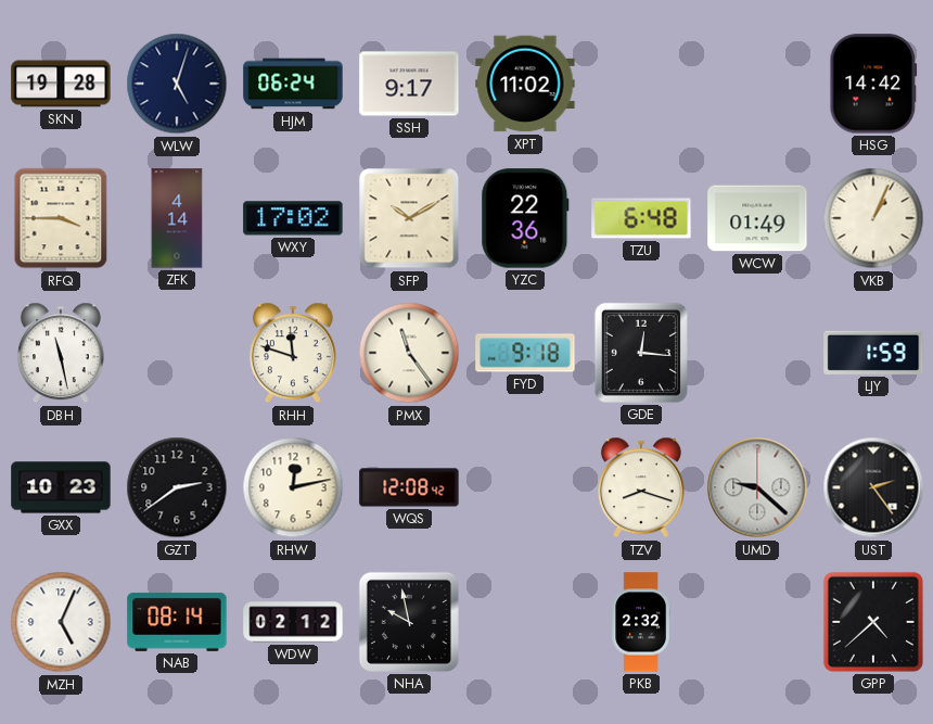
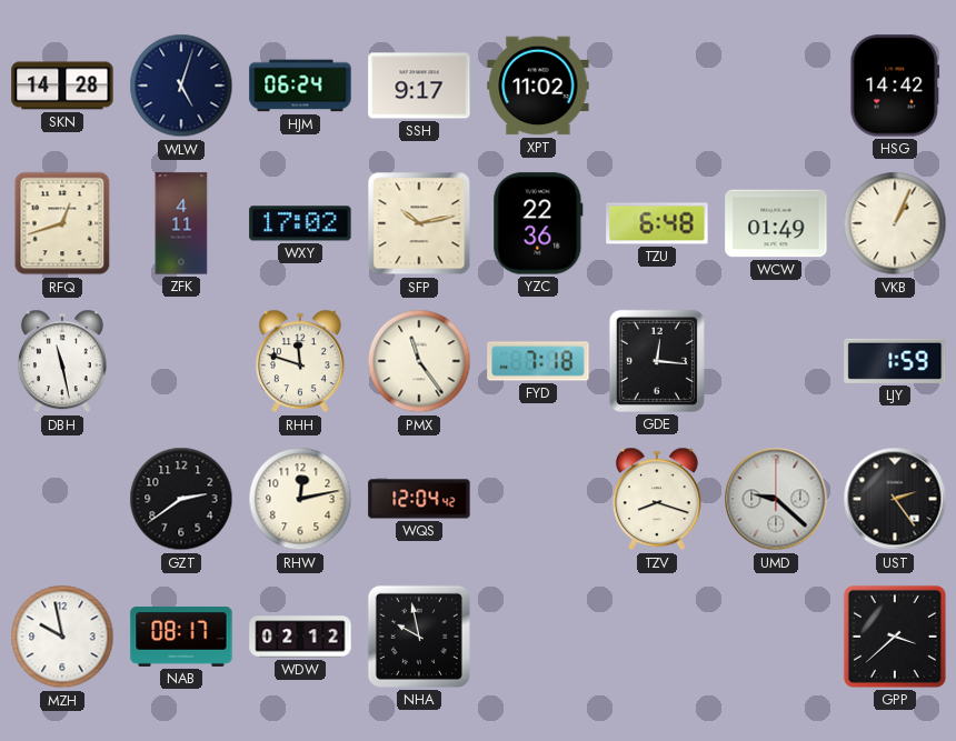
SKN: 19:28 -> 14:28 (62, 86)
RFQ: 3:45 -> 12:42 (62, 223)
ZFK: 4:14 -> 4:11 (181, 223)
SFP: 10:10 -> 10:13 (419, 223)
FYD: 9:18 -> 7:18 (538, 361)
GXX: 10:23 -> none (61, 487)
WQS: 12:08 -> 12:04 (419, 499)
MZH: 5:04 -> 9:58 (62, 637)
NAB: 08:14 -> 08:17 (181, 637)
PKB: 2:32 -> none (641, 622)
GPP: 4:38 -> 3:38 (895, 637)
